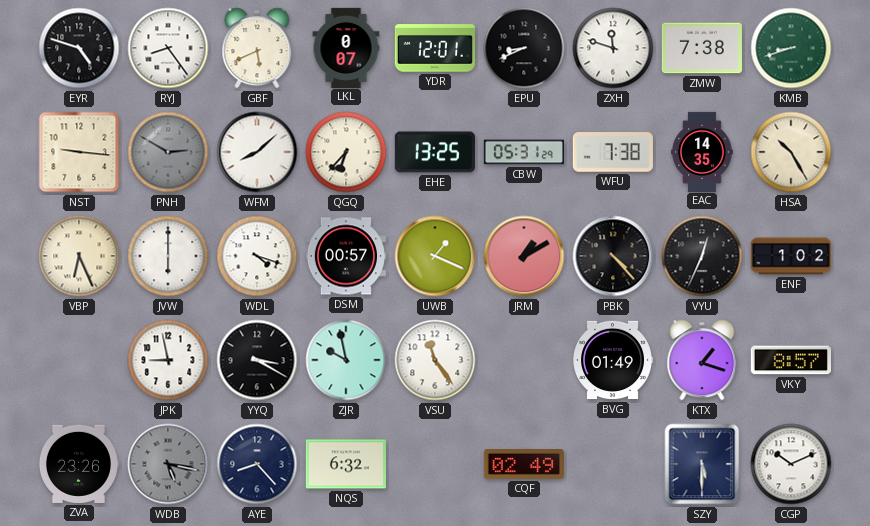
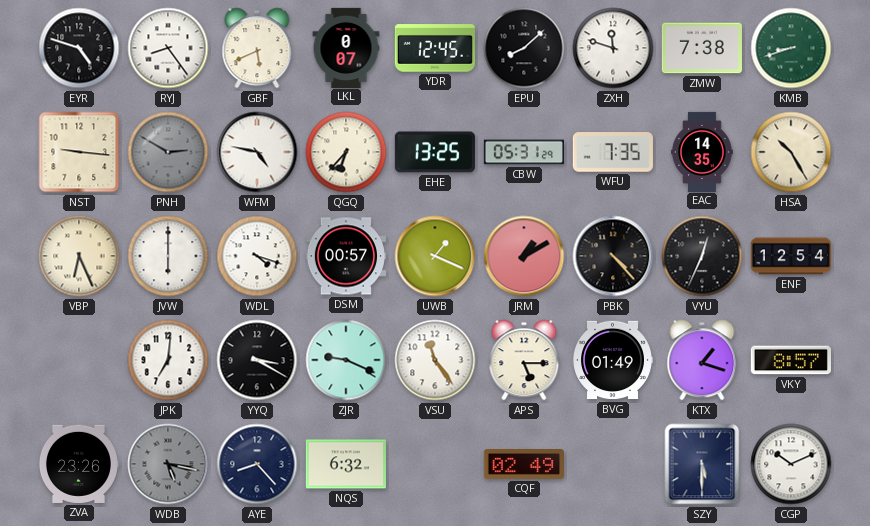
YDR: 12:01 -> 12:45 (435, 48)
EPU: 8:41 -> 8:08 (524, 48)
WFM: 8:08 -> 4:47 (257, 152)
WFU: 7:38 -> 7:35 (613, 152)
ENF: 1:02 -> 12:54 (791, 256)
JPK: 8:58 -> 7:01 (168, 360)
ZJR: 9:58 -> 9:19 (346, 360)
APS: none -> 5:15 (524, 360)
